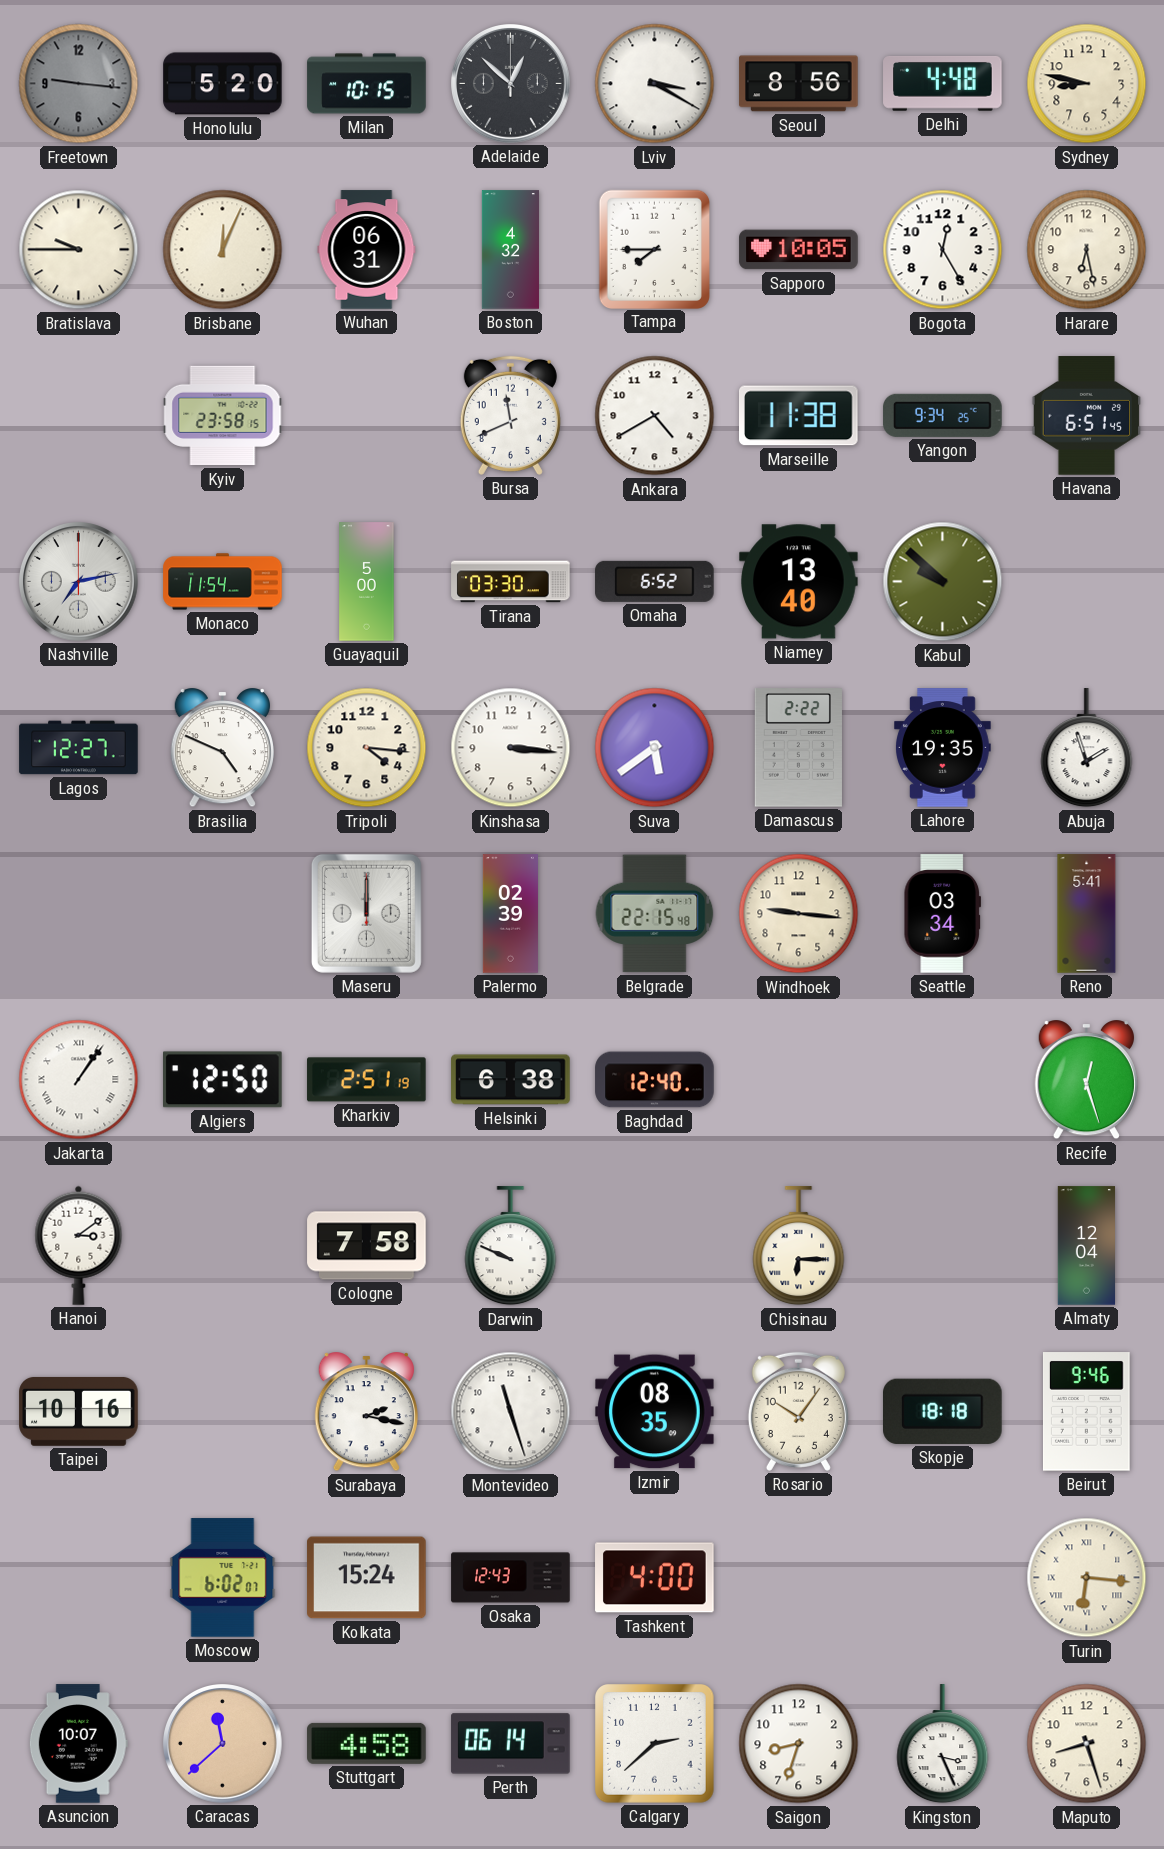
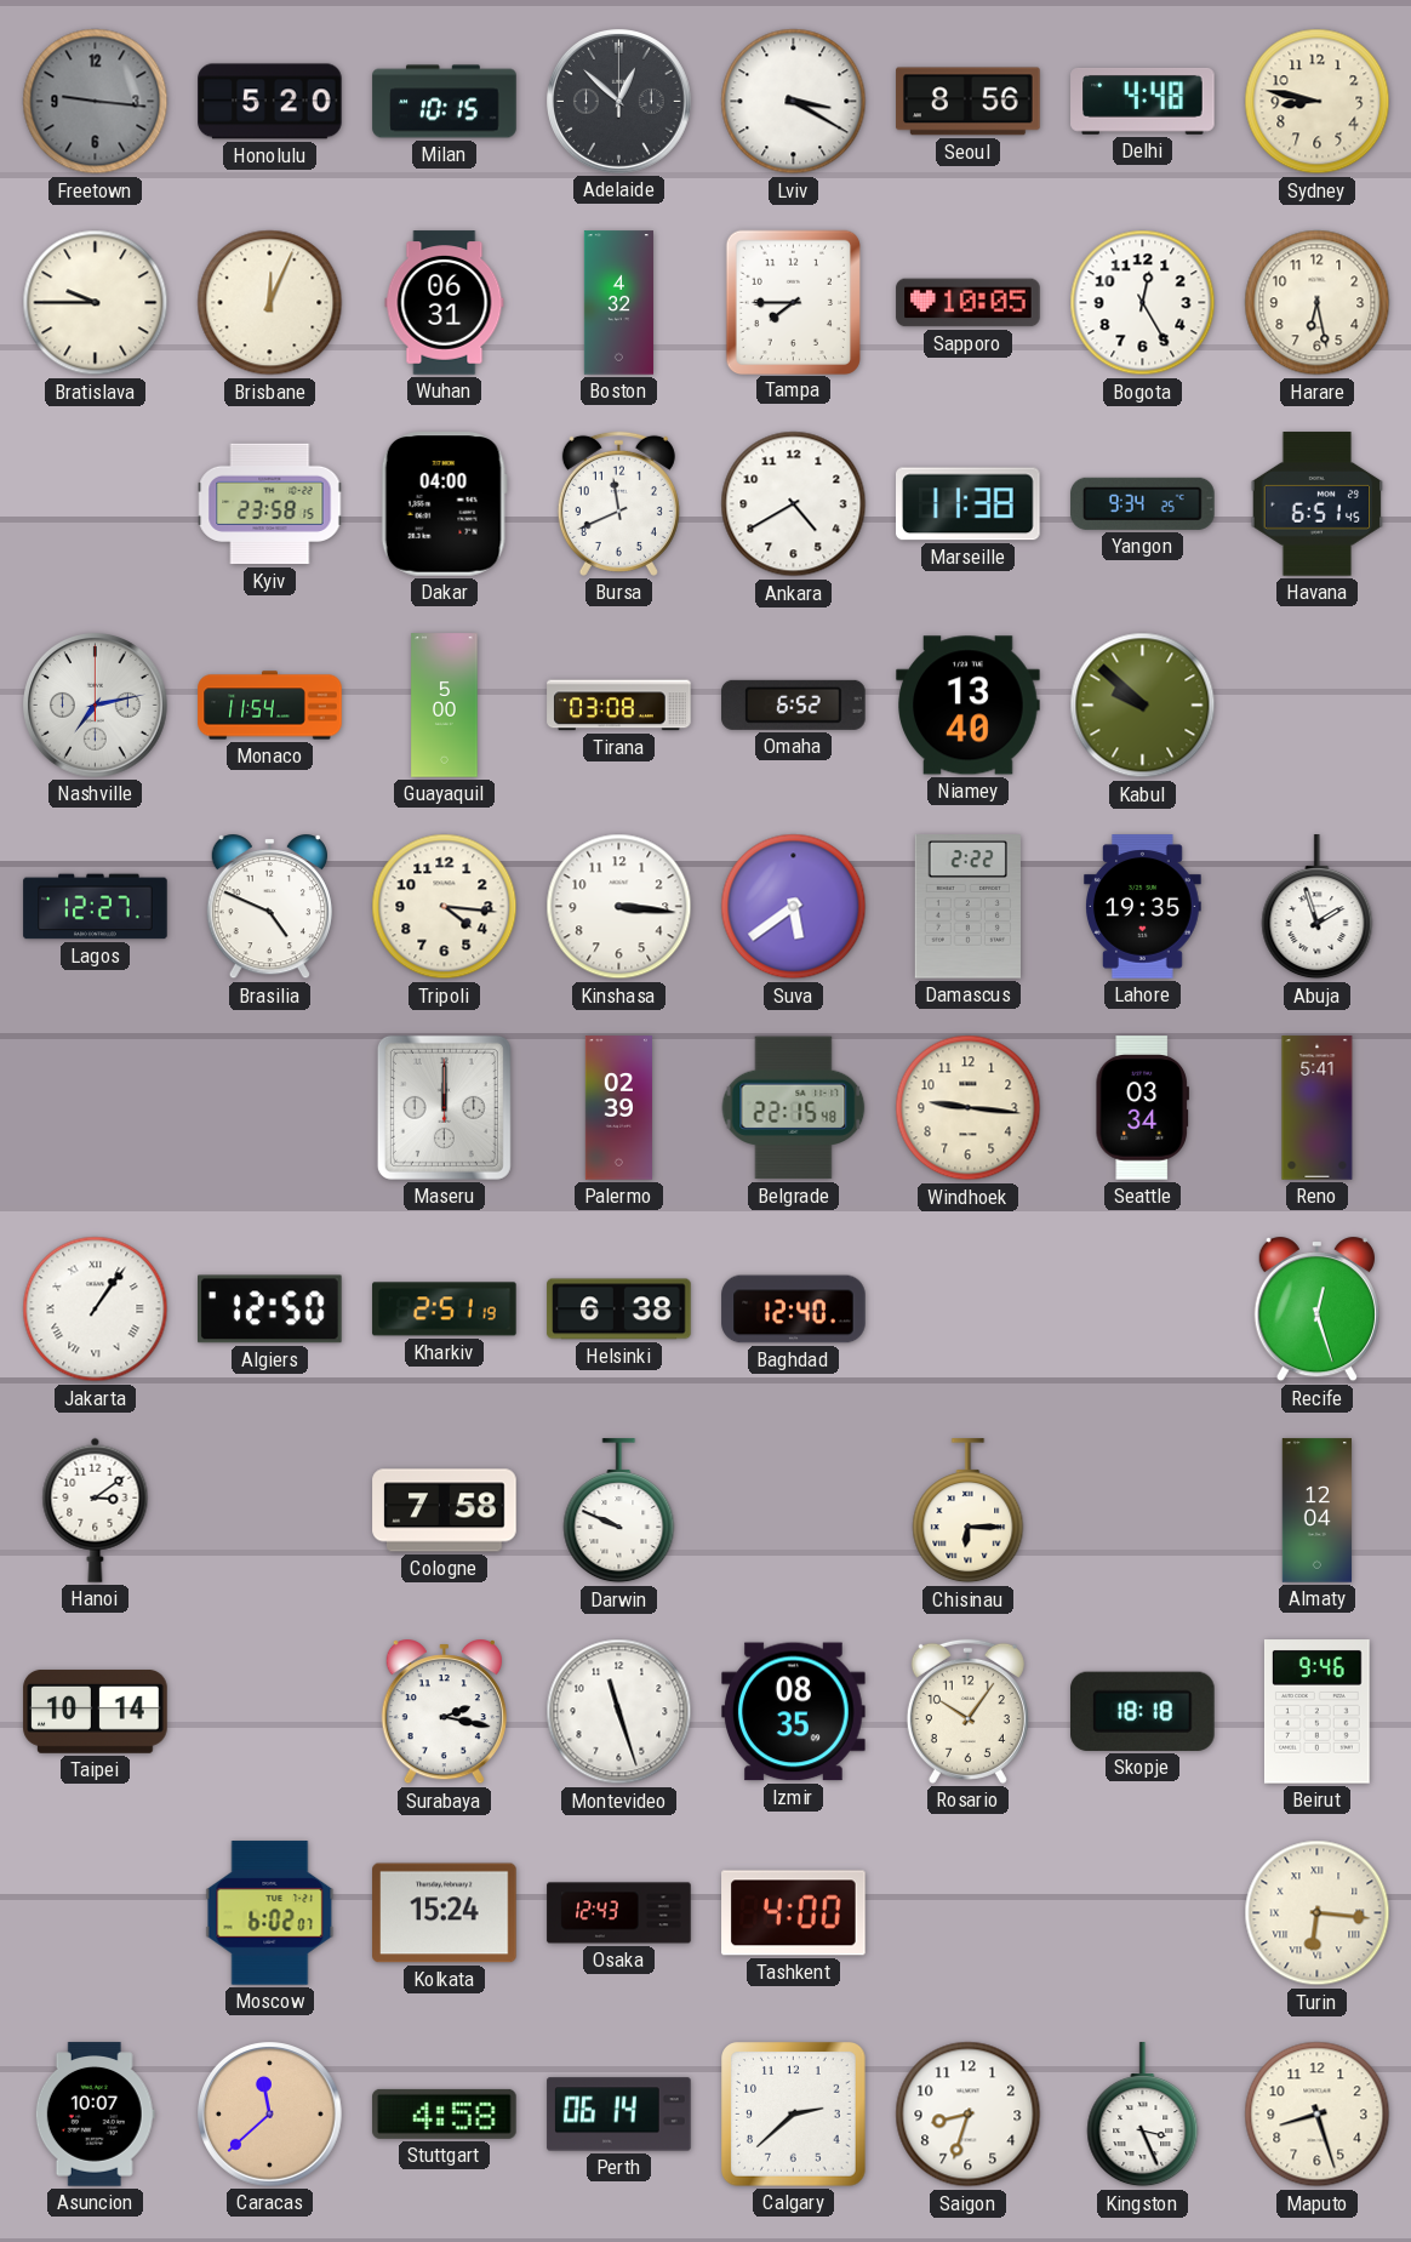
Dakar: none -> 04:00 (444, 504)
Tirana: 03:30 -> 03:08 (619, 706)
Taipei: 10:16 -> 10:14 (96, 1711)
